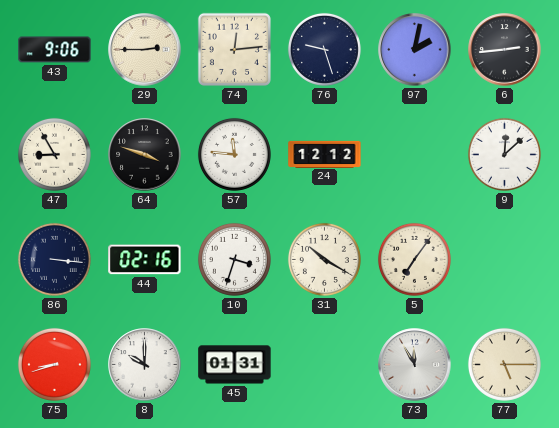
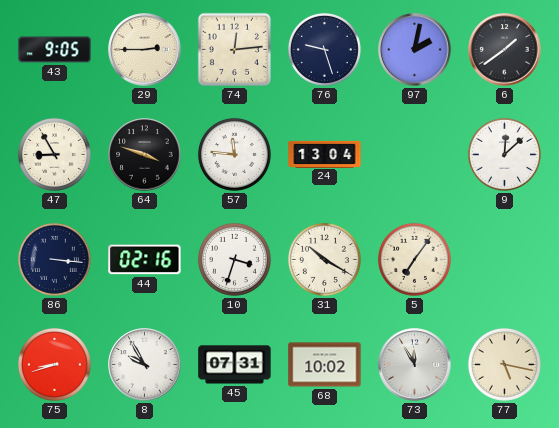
43: 9:06 -> 9:05 (55, 50)
6: 2:44 -> 1:39 (505, 50)
24: 12:12 -> 13:04 (325, 154)
8: 10:00 -> 9:55 (145, 365)
45: 01:31 -> 07:31 (235, 365)
68: none -> 10:02 (325, 365)
77: 5:15 -> 5:17 (504, 364)
